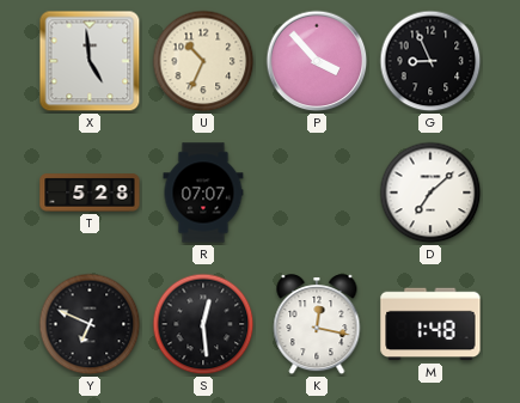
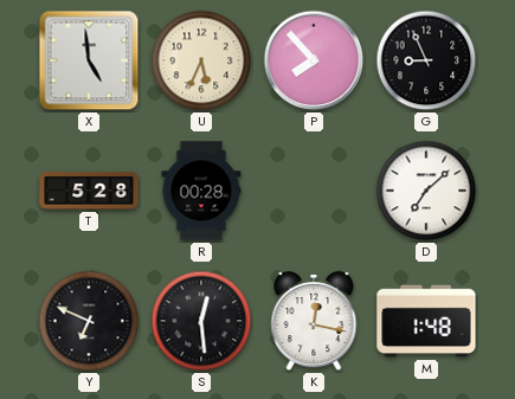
U: 10:34 -> 5:34 (201, 60)
P: 3:53 -> 7:53 (314, 60)
R: 07:07 -> 00:28 (201, 191)
